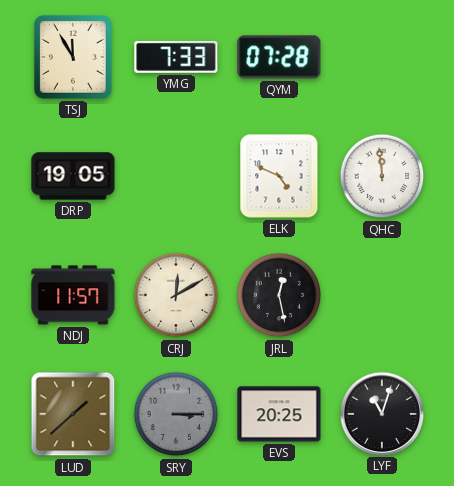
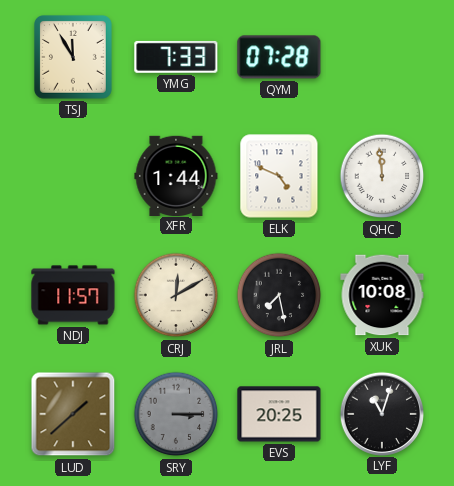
DRP: 19:05 -> none (73, 176)
XFR: none -> 1:44 (176, 175)
JRL: 12:28 -> 7:28 (279, 295)
XUK: none -> 10:08 (382, 295)
